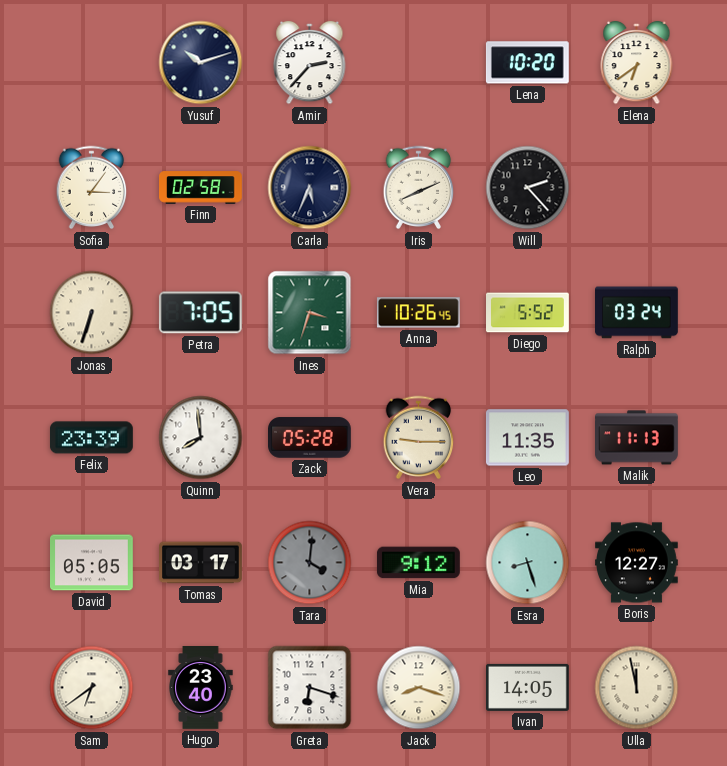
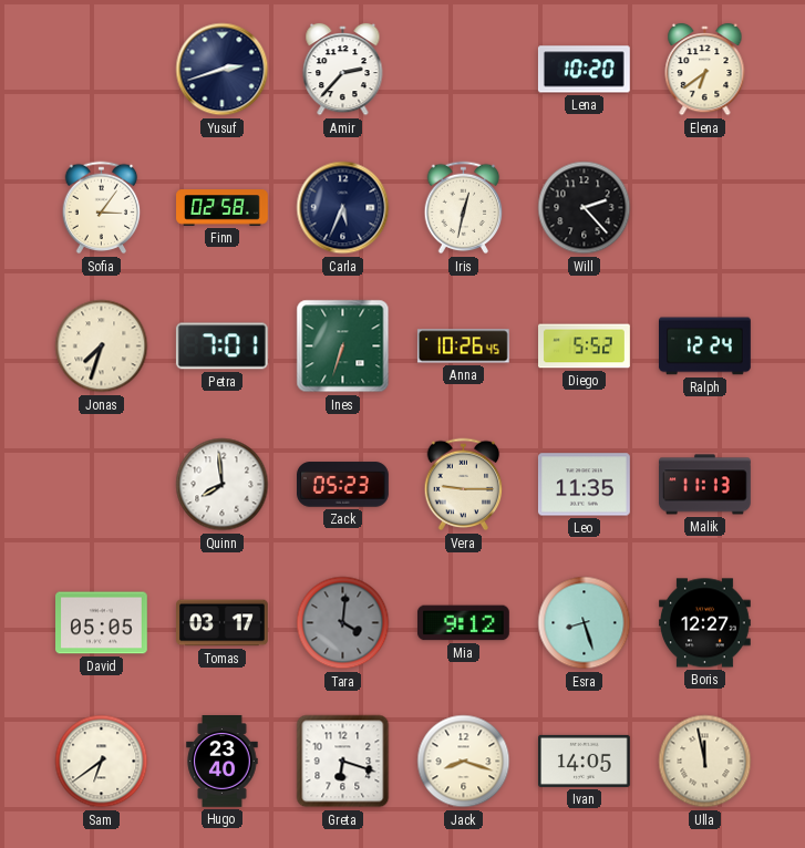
Yusuf: 10:12 -> 2:42 (223, 70)
Iris: 8:11 -> 12:32 (464, 208)
Jonas: 6:33 -> 7:33 (102, 347)
Petra: 7:05 -> 7:01 (221, 347)
Ines: 3:33 -> 6:33 (343, 347)
Ralph: 03:24 -> 12:24 (705, 347)
Felix: 23:39 -> none (91, 438)
Zack: 05:28 -> 05:23 (343, 485)
